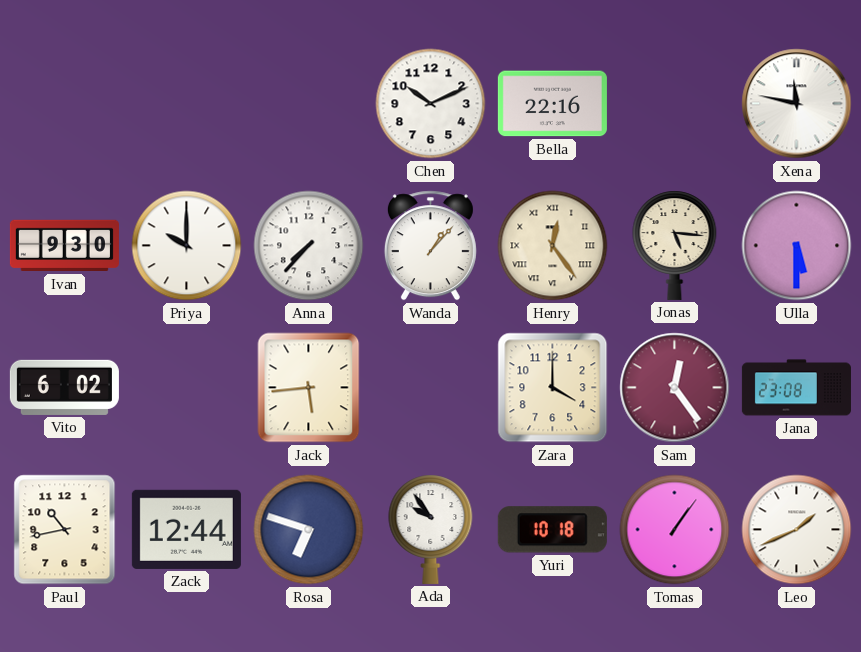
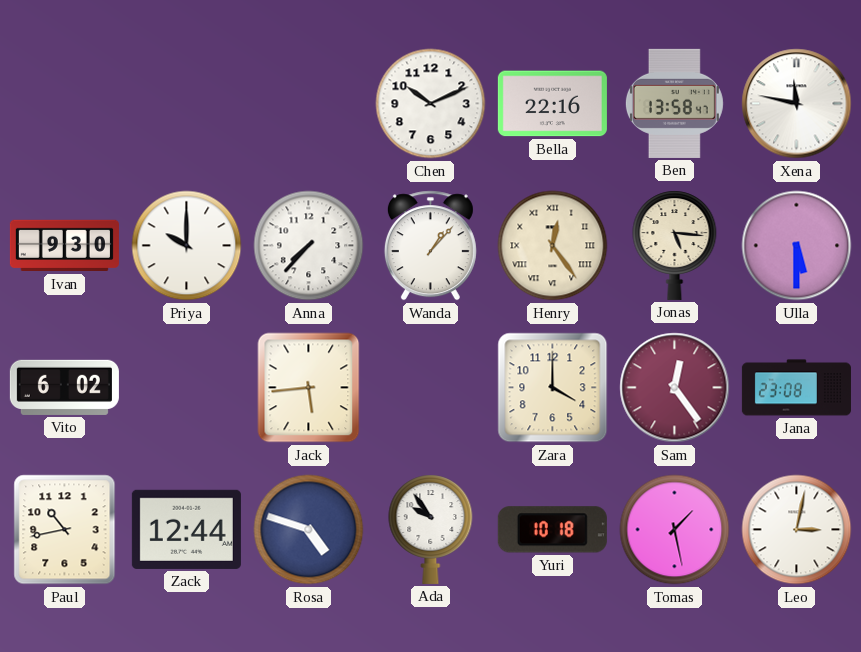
Ben: none -> 13:58 (674, 103)
Rosa: 6:48 -> 4:48 (309, 530)
Tomas: 1:06 -> 1:28 (675, 530)
Leo: 1:41 -> 3:02 (797, 530)
